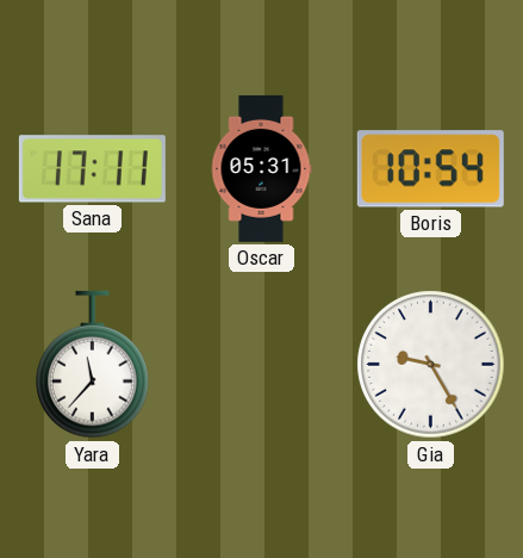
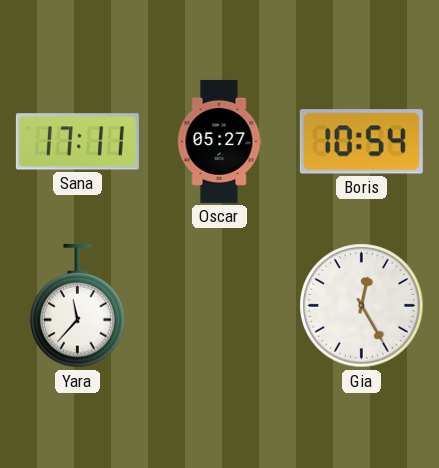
Oscar: 05:31 -> 05:27 (219, 141)
Gia: 9:25 -> 12:25 (362, 306)
